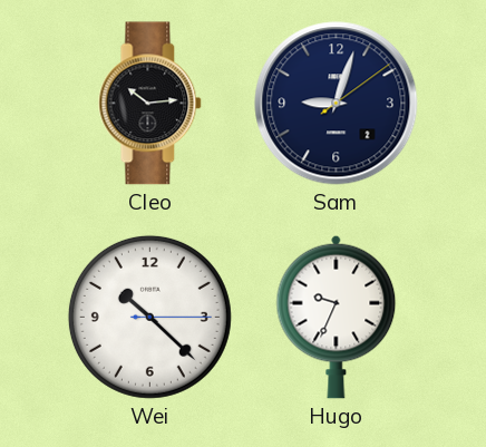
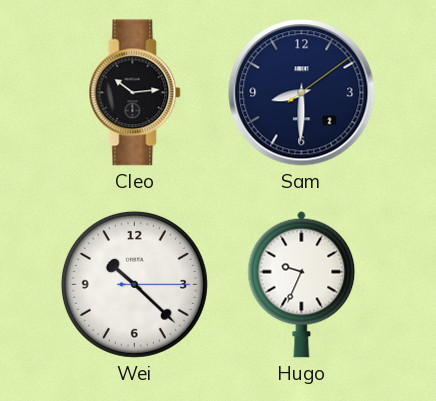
Sam: 9:03 -> 8:30 (302, 93)
